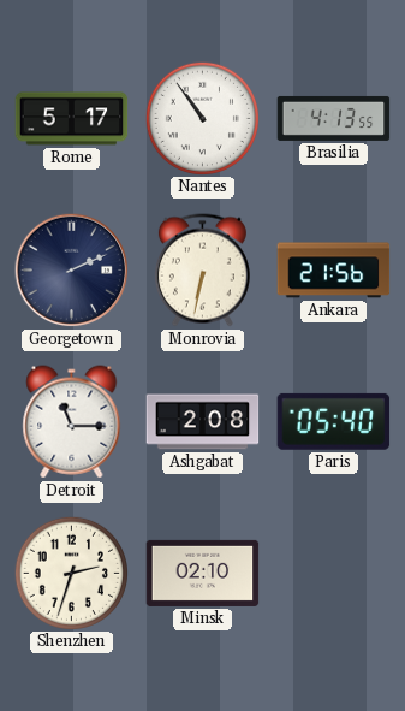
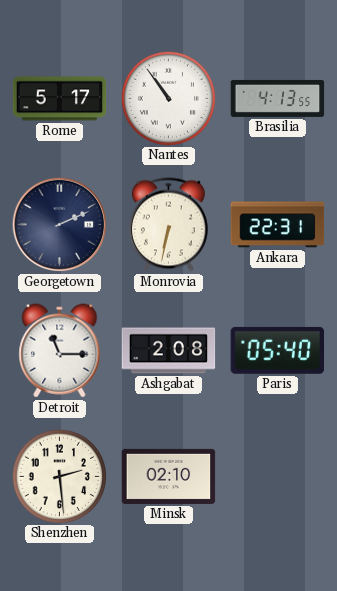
Ankara: 21:56 -> 22:31 (278, 225)
Shenzhen: 2:33 -> 2:29 (59, 476)
